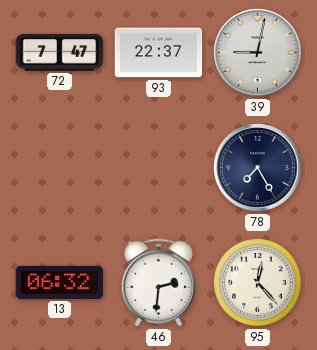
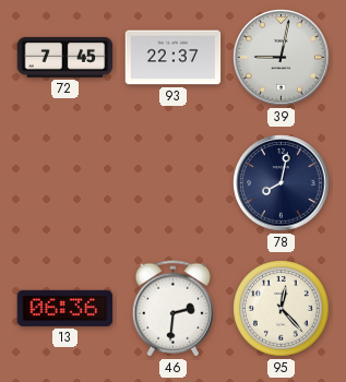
72: 7:47 -> 7:45 (65, 57)
78: 7:25 -> 8:02 (282, 183)
13: 06:32 -> 06:36 (65, 308)
